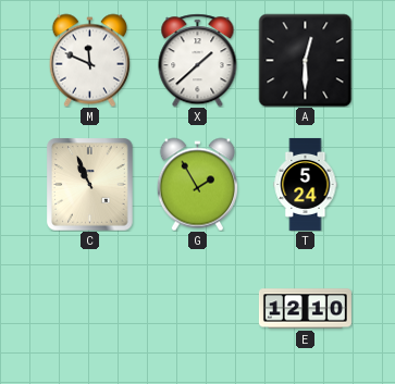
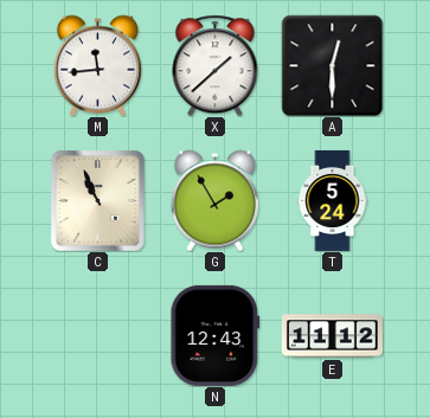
M: 11:49 -> 11:44 (97, 65)
N: none -> 12:43 (216, 335)
E: 12:10 -> 11:12 (332, 336)
